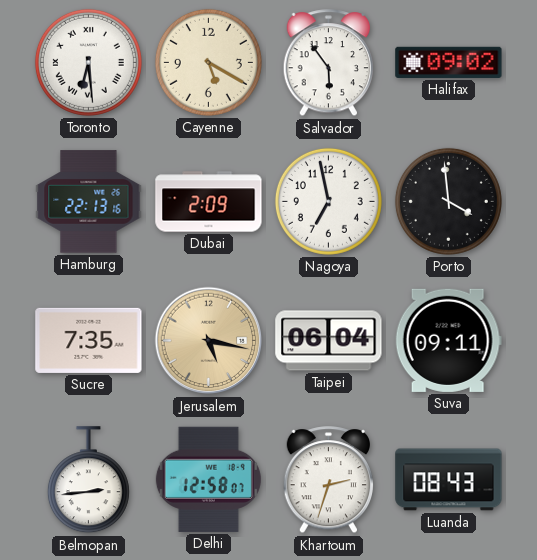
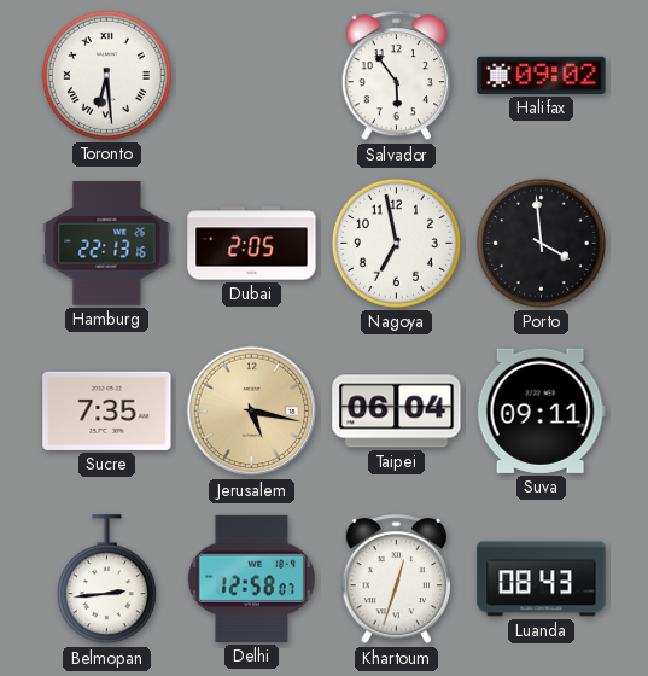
Cayenne: 5:20 -> none (208, 62)
Dubai: 2:09 -> 2:05 (252, 244)
Khartoum: 2:33 -> 12:33 (396, 579)
